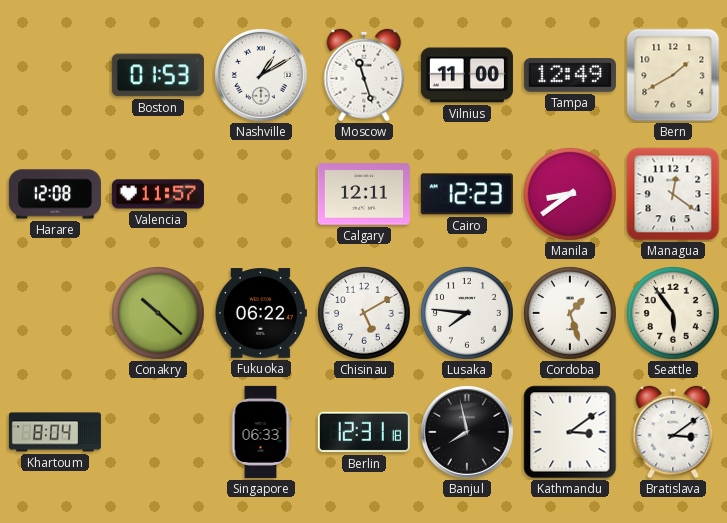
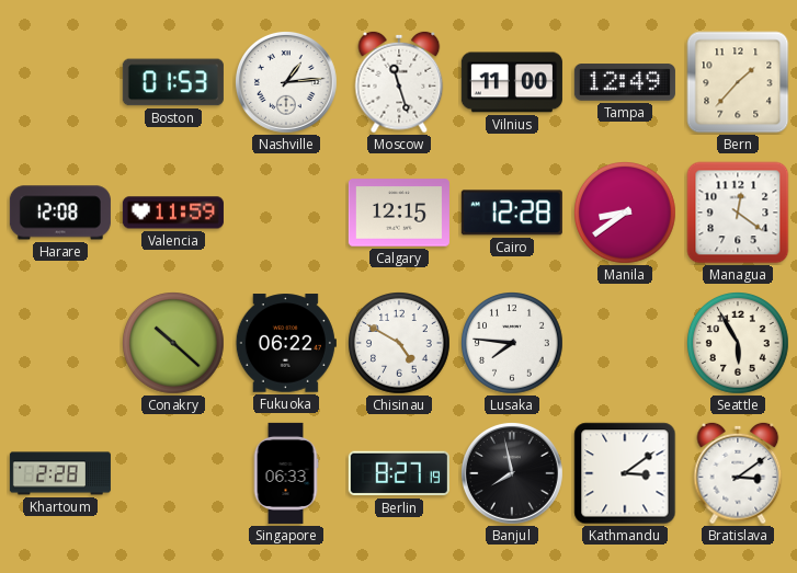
Nashville: 1:10 -> 1:14 (286, 82)
Bern: 1:40 -> 1:37 (738, 82)
Valencia: 11:57 -> 11:59 (173, 213)
Calgary: 12:11 -> 12:15 (399, 213)
Cairo: 12:23 -> 12:28 (512, 213)
Chisinau: 5:10 -> 4:50 (400, 344)
Cordoba: 1:27 -> none (571, 314)
Seattle: 5:54 -> 5:55 (739, 344)
Khartoum: 8:04 -> 2:28 (60, 473)
Berlin: 12:31 -> 8:27 (399, 473)
